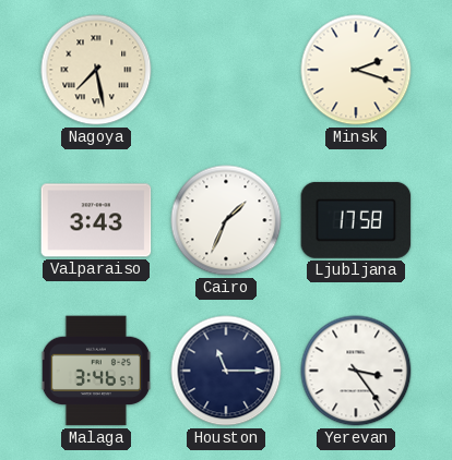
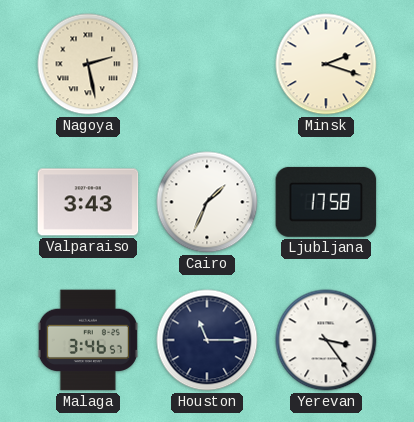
Nagoya: 7:28 -> 2:28 (88, 64)
